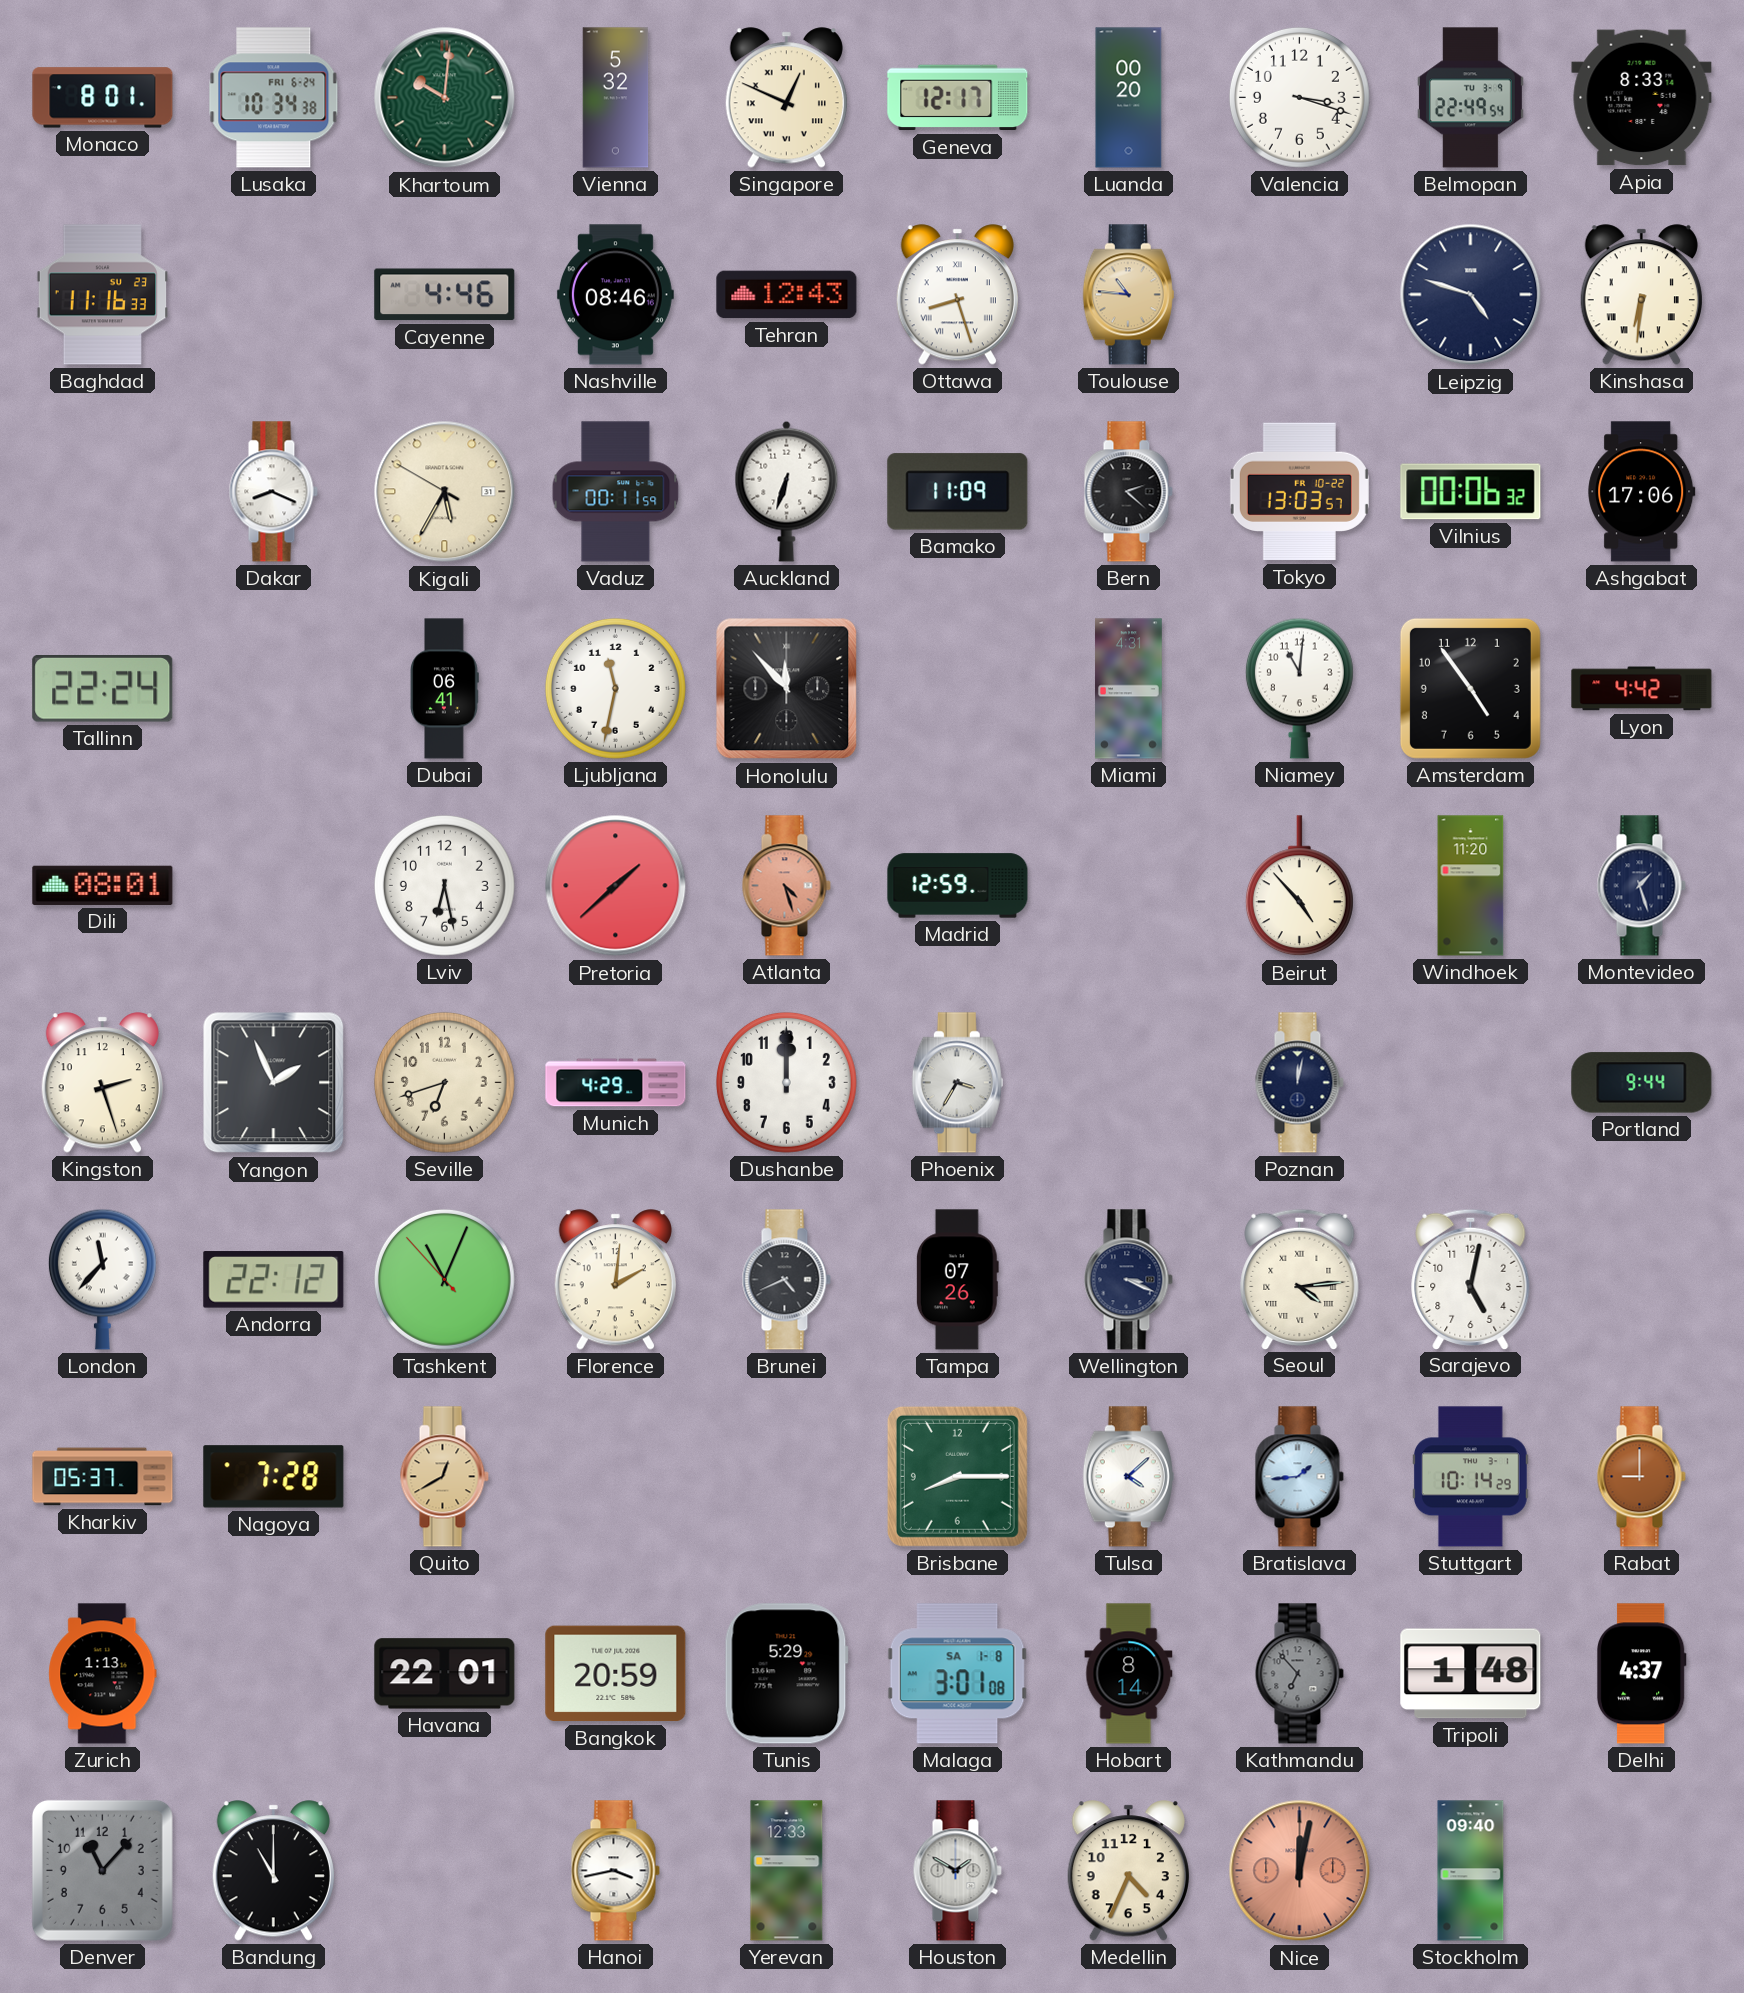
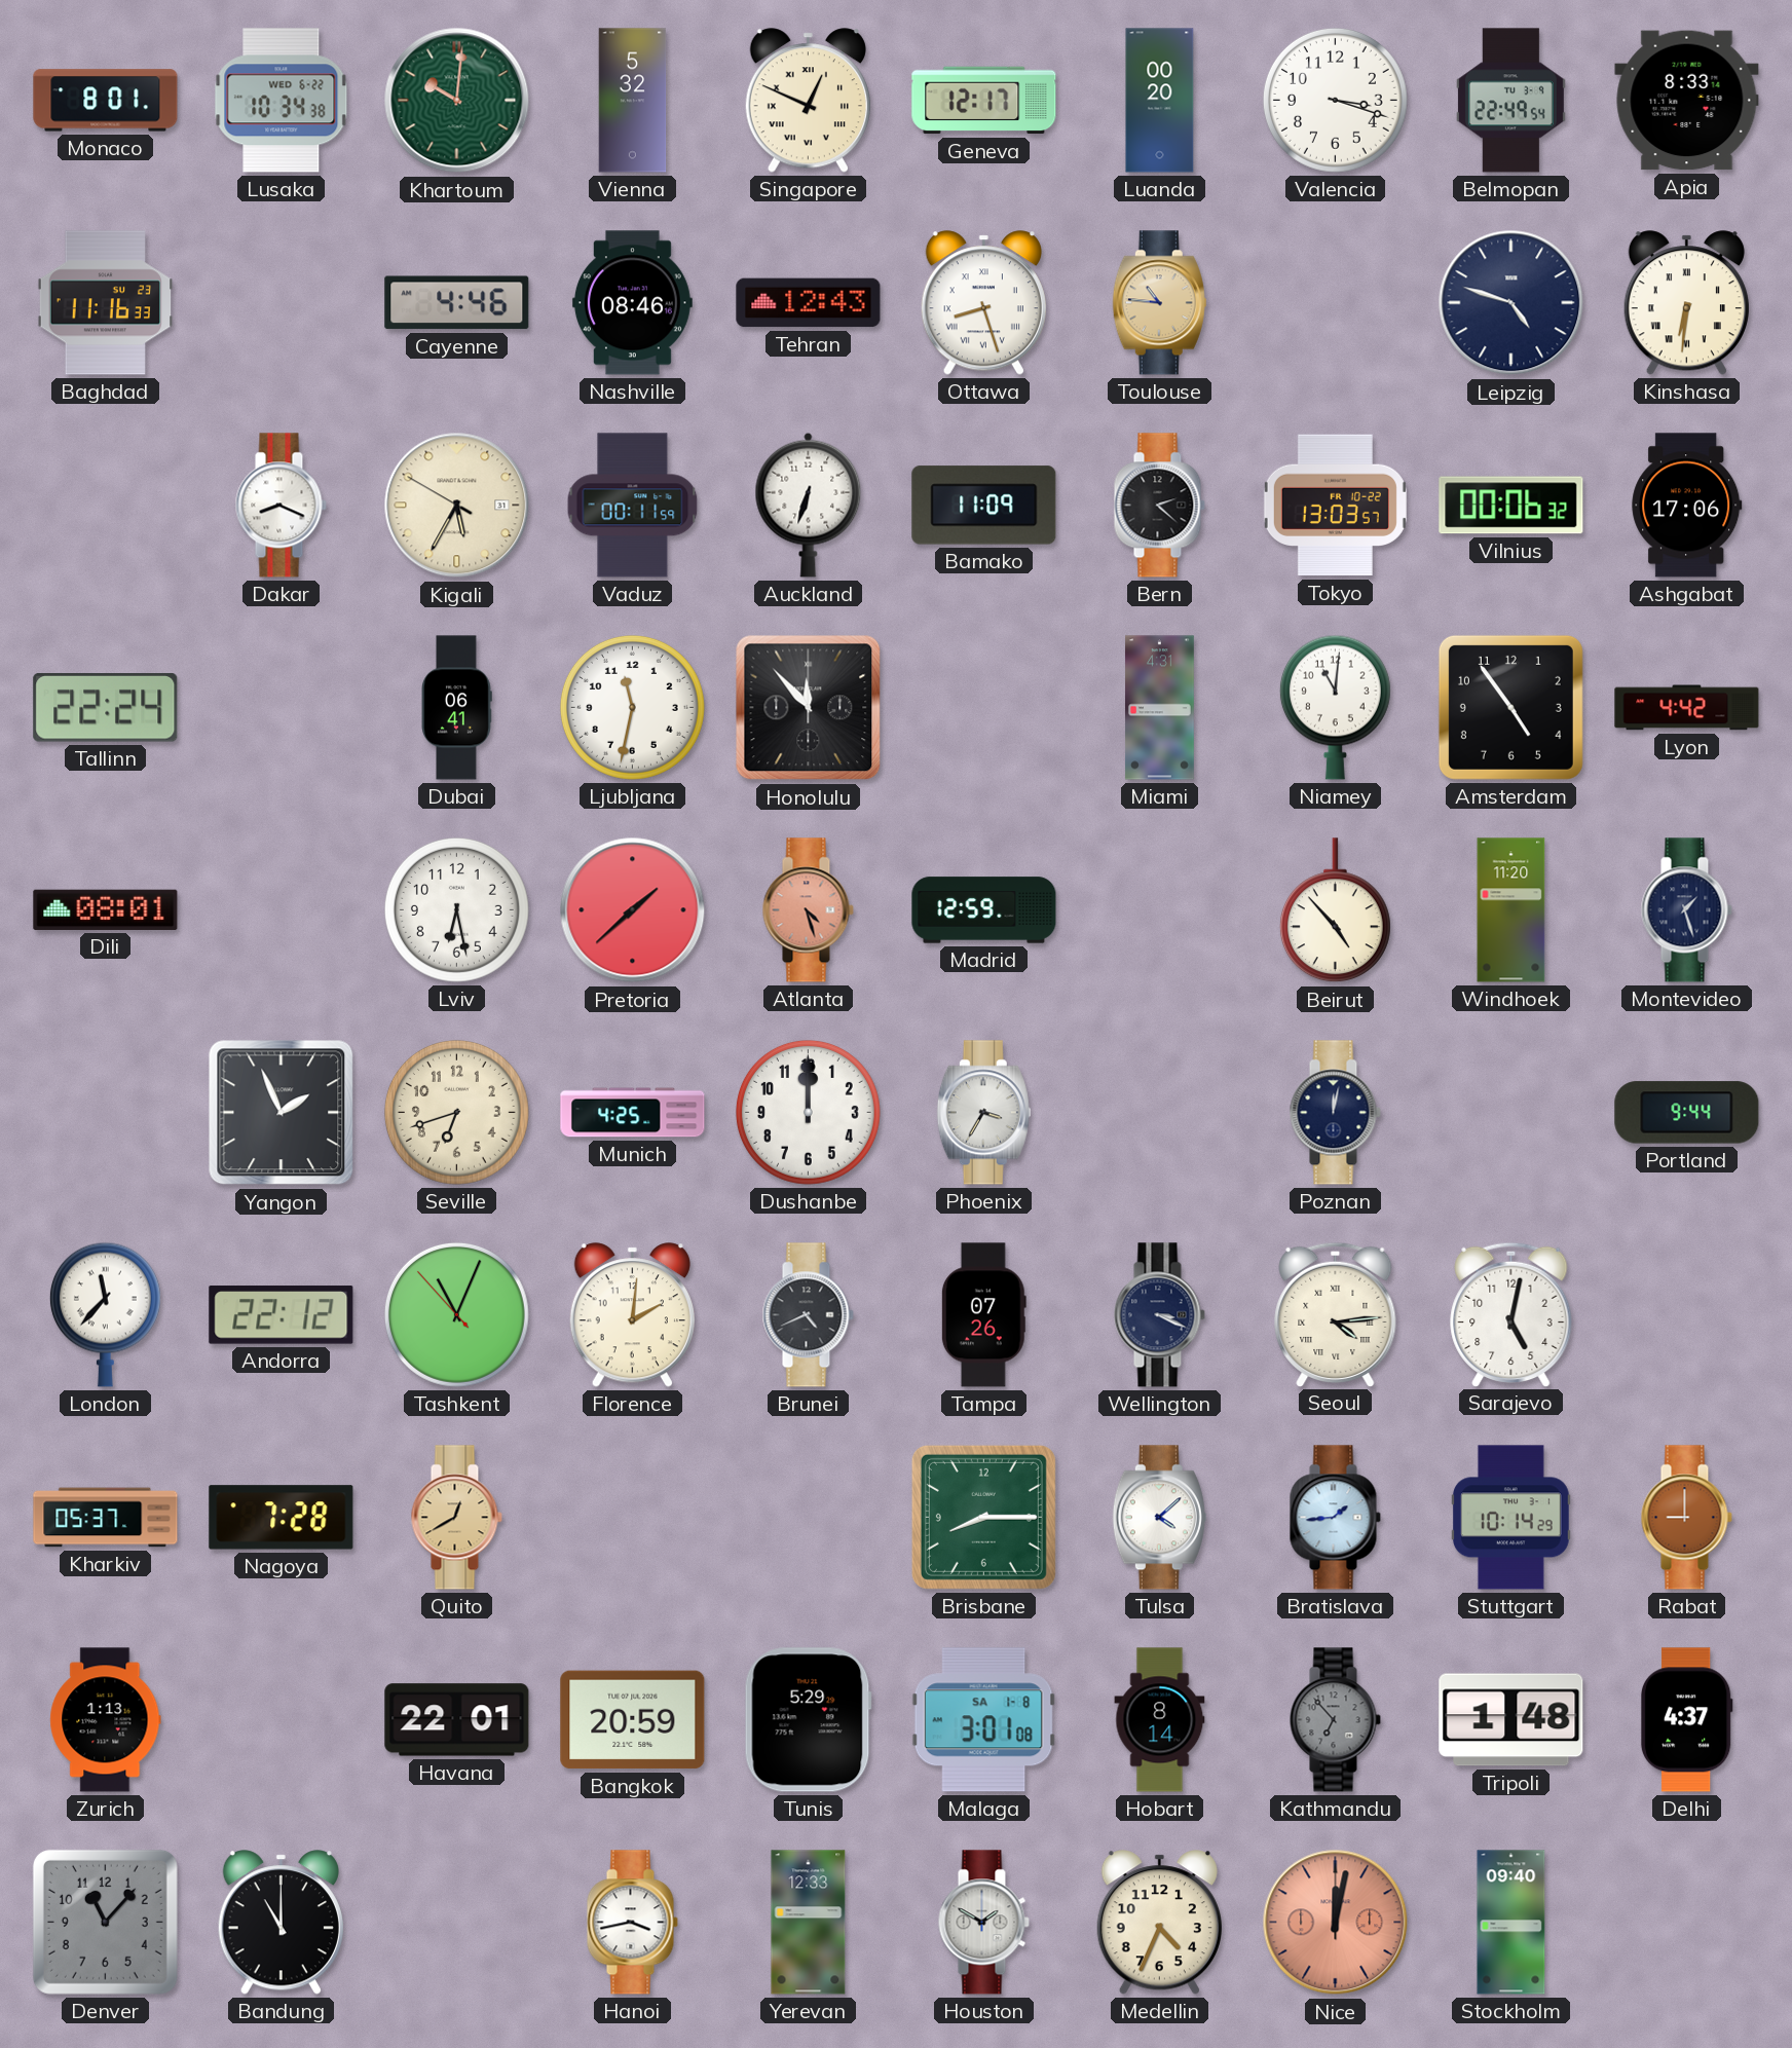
Lusaka date: FRI 6-24 -> WED 6-22 (282, 101)
Kingston: 2:27 -> none (102, 1083)
Munich: 4:29 -> 4:25 (633, 1113)
